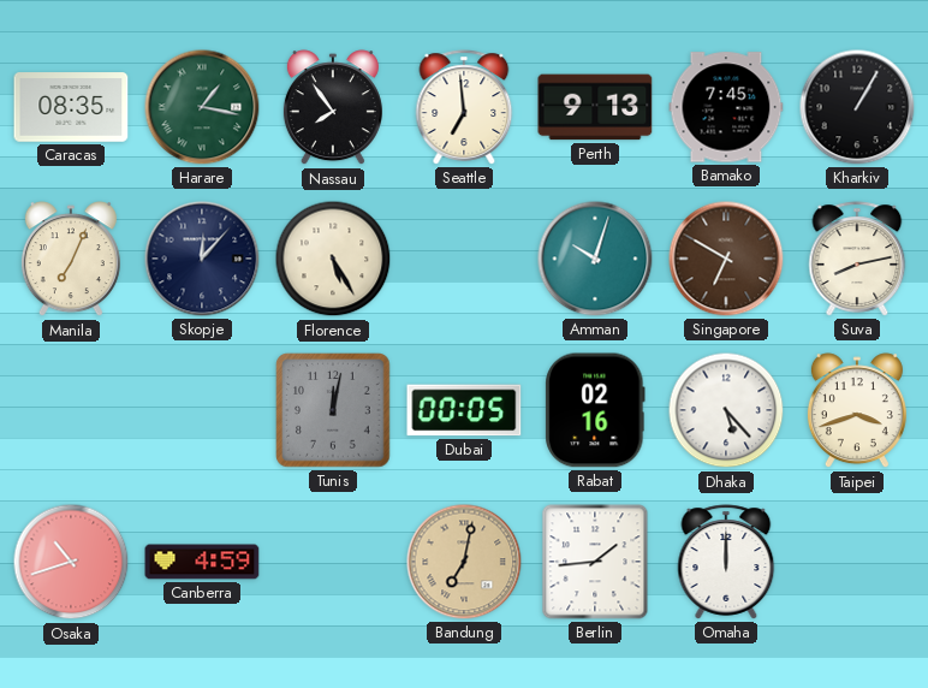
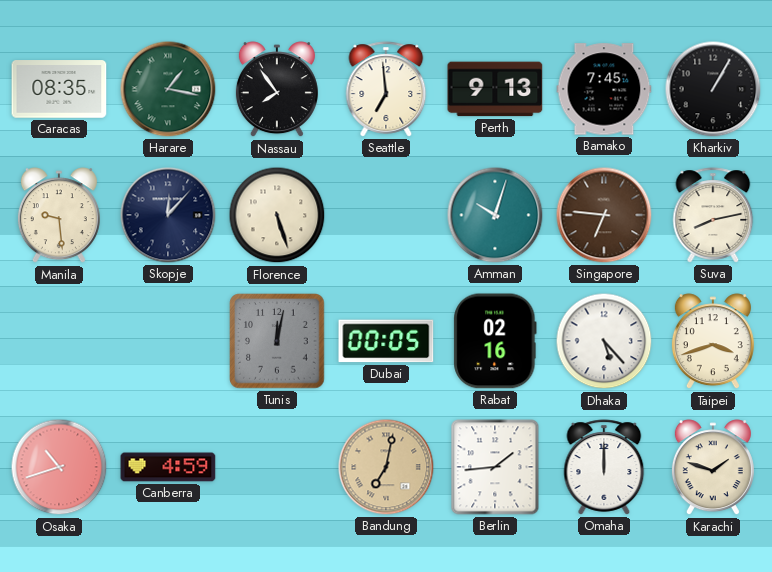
Manila: 7:04 -> 9:29 (59, 216)
Florence: 5:25 -> 5:27 (277, 215)
Singapore: 6:50 -> 6:46 (604, 215)
Karachi: none -> 1:48 (713, 468)
